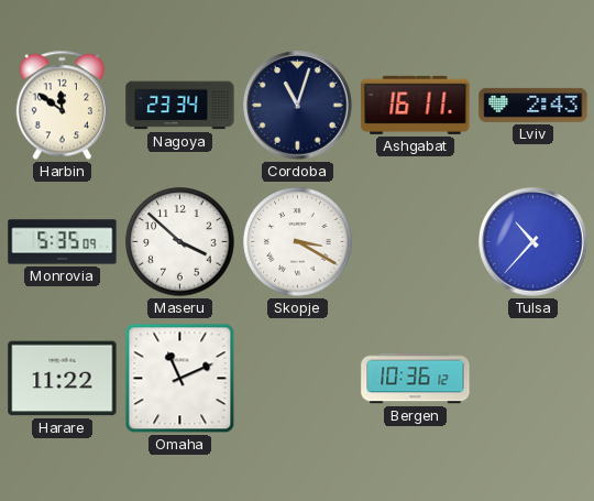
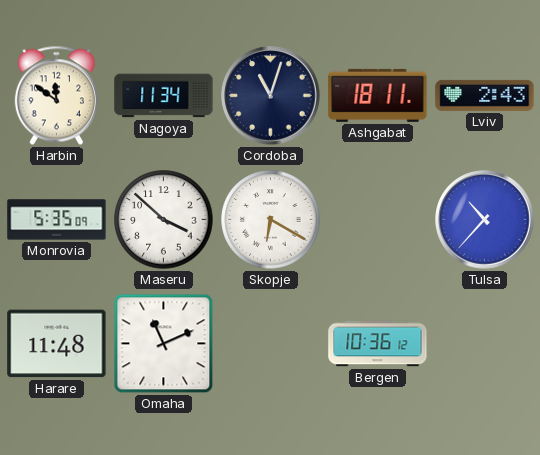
Nagoya: 23:34 -> 11:34 (164, 96)
Ashgabat: 16:11 -> 18:11 (378, 95)
Skopje: 3:20 -> 6:20 (271, 220)
Harare: 11:22 -> 11:48 (57, 344)
